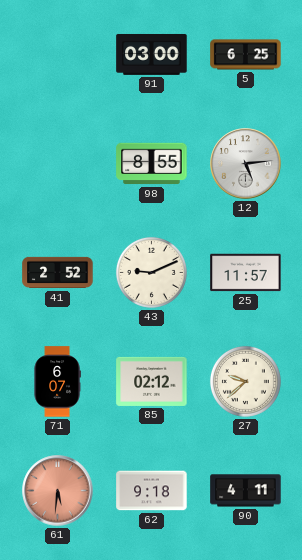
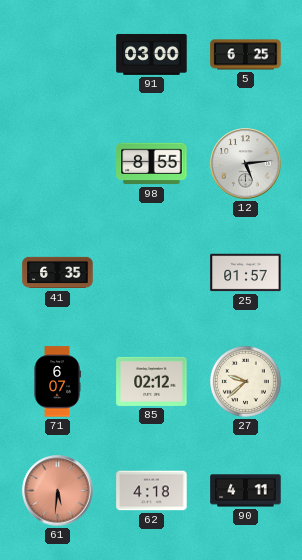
41: 2:52 -> 6:35 (58, 273)
43: 9:11 -> none (151, 272)
25: 11:57 -> 01:57 (246, 273)
62: 9:18 -> 4:18 (152, 491)
